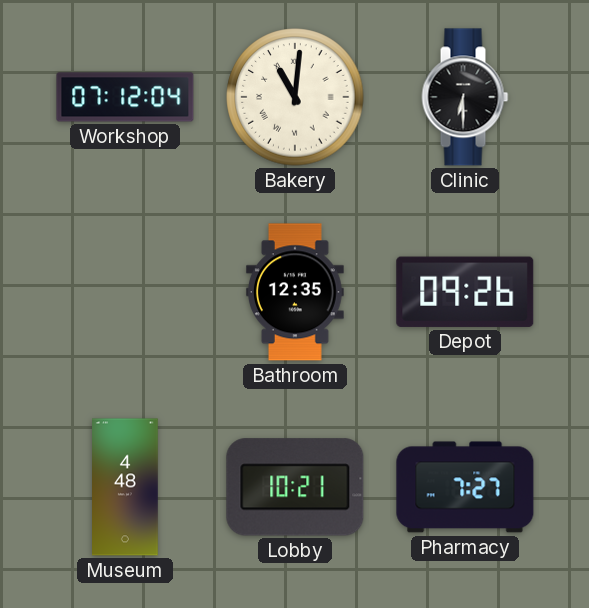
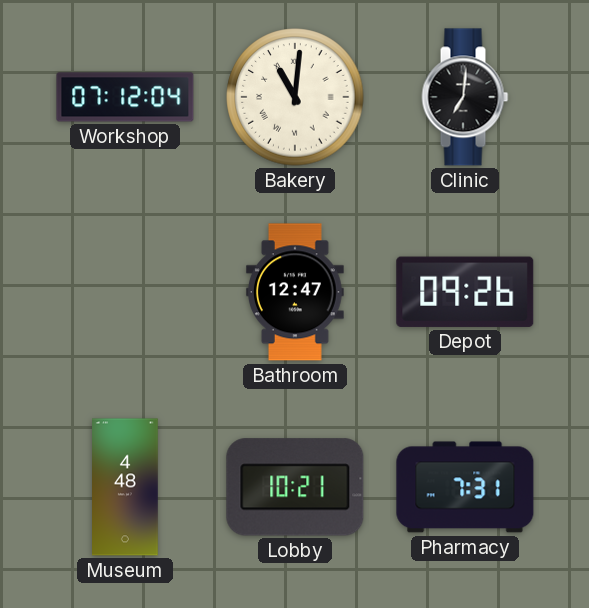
Clinic: 6:30 -> 7:01 (465, 97)
Bathroom: 12:35 -> 12:47 (295, 292)
Pharmacy: 7:27 -> 7:31 (465, 487)
